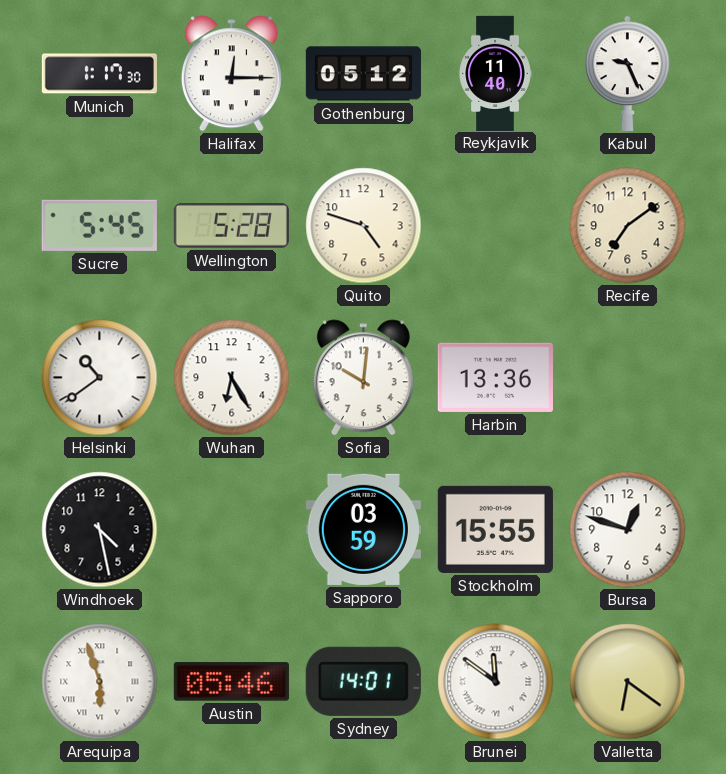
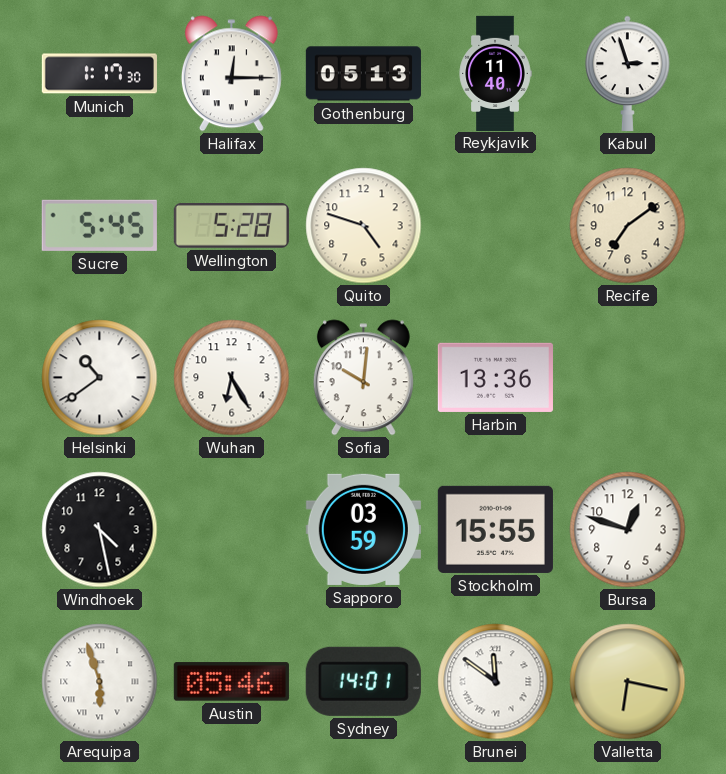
Gothenburg: 05:12 -> 05:13 (363, 74)
Kabul: 9:26 -> 2:57 (628, 73)
Valletta: 6:21 -> 6:17 (628, 682)
